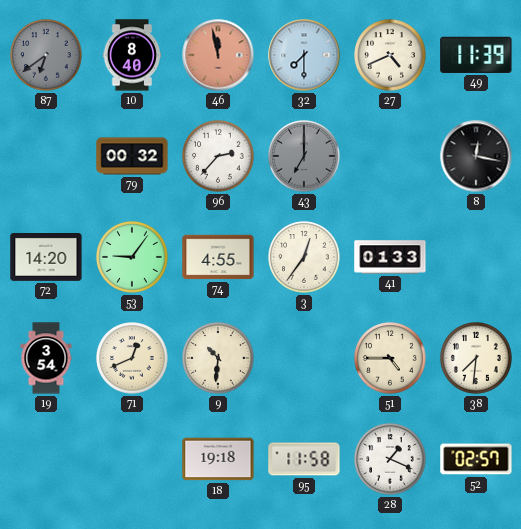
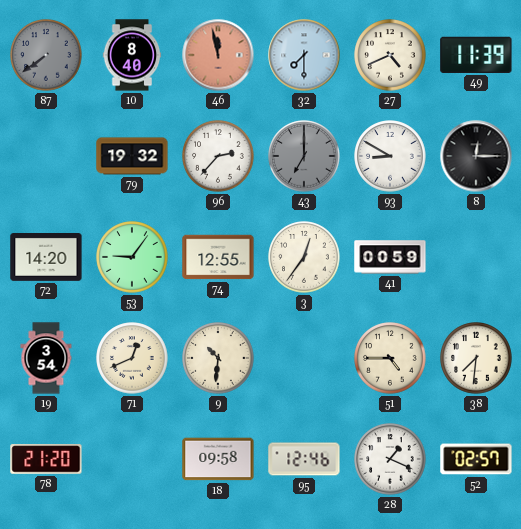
87: 6:39 -> 7:39 (46, 55)
79: 00:32 -> 19:32 (132, 156)
93: none -> 8:50 (390, 156)
8: 12:17 -> 12:15 (476, 156)
74: 4:55 -> 12:55 (218, 257)
41: 01:33 -> 00:59 (390, 257)
78: none -> 21:20 (46, 459)
18: 19:18 -> 09:58 (218, 459)
95: 11:58 -> 12:46 (304, 459)
